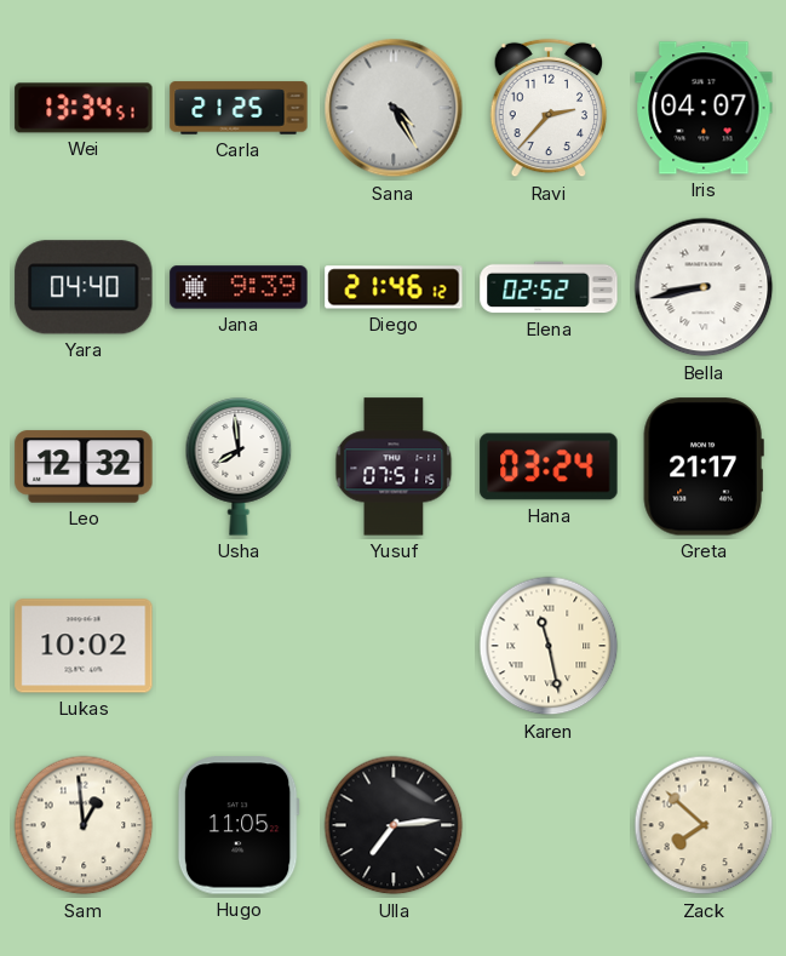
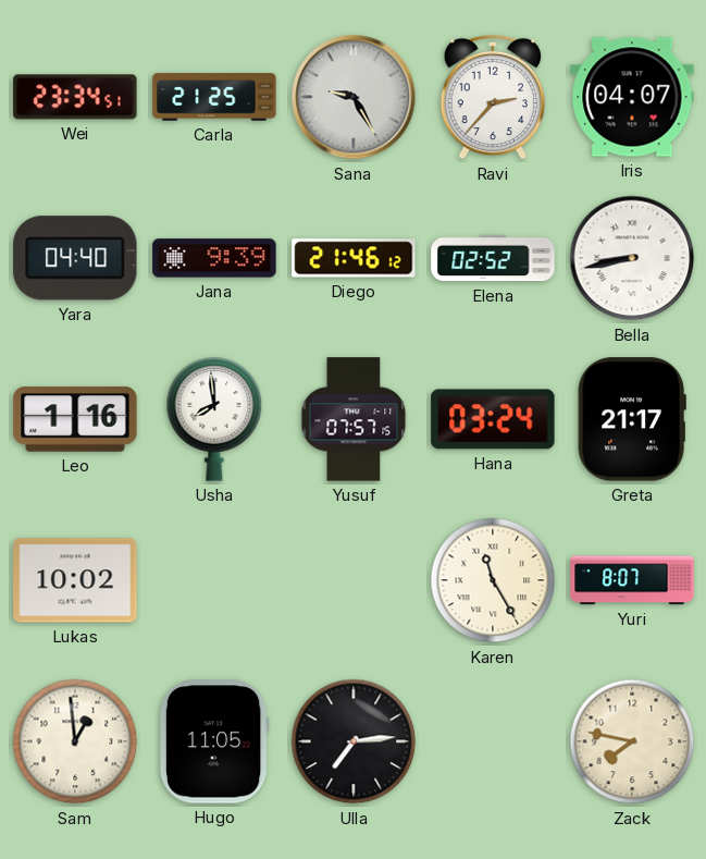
Wei: 13:34 -> 23:34 (75, 97)
Sana: 4:25 -> 9:25 (354, 97)
Leo: 12:32 -> 1:16 (75, 419)
Yusuf: 07:51 -> 07:57 (354, 419)
Karen: 11:28 -> 11:25 (493, 580)
Yuri: none -> 8:07 (632, 580)
Zack: 7:52 -> 7:47 (632, 741)
